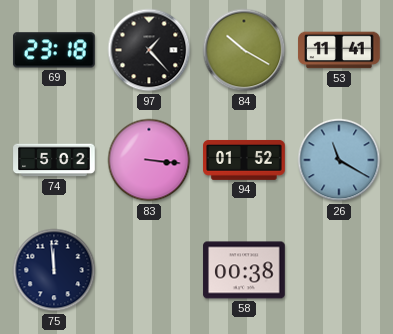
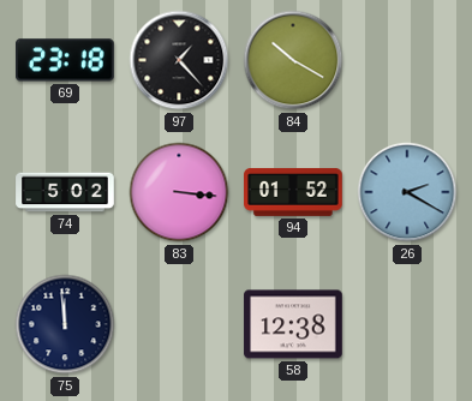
53: 11:41 -> none (339, 50)
26: 11:20 -> 2:20 (407, 192)
58: 00:38 -> 12:38 (293, 324)
